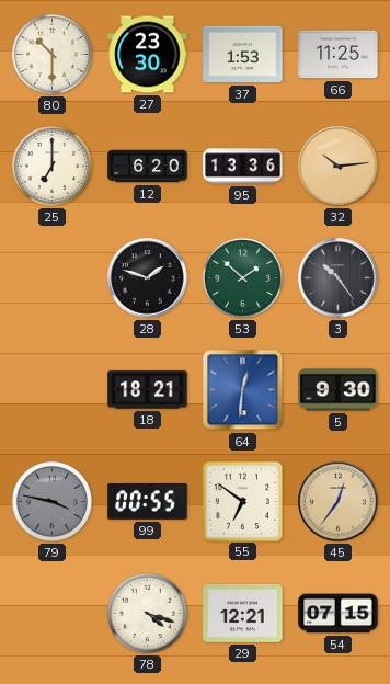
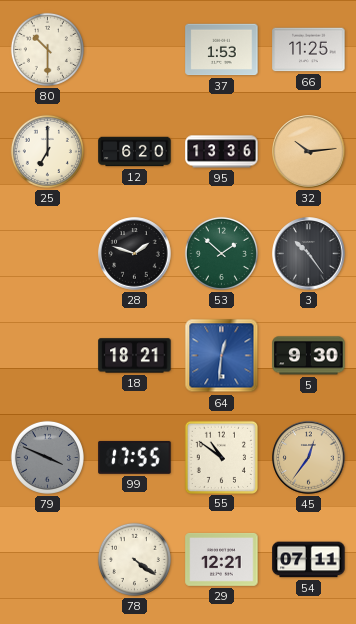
27: 23:30 -> none (148, 55)
79: 3:47 -> 3:49 (47, 457)
99: 00:55 -> 17:55 (135, 457)
55: 6:51 -> 10:51 (221, 457)
78: 4:18 -> 4:21 (134, 559)
54: 07:15 -> 07:11 (309, 560)
